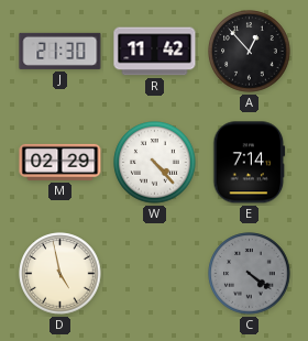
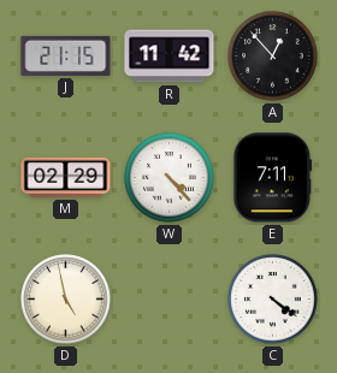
J: 21:30 -> 21:15 (66, 55)
E: 7:14 -> 7:11 (273, 178)
C dial: grey -> white (273, 300)
